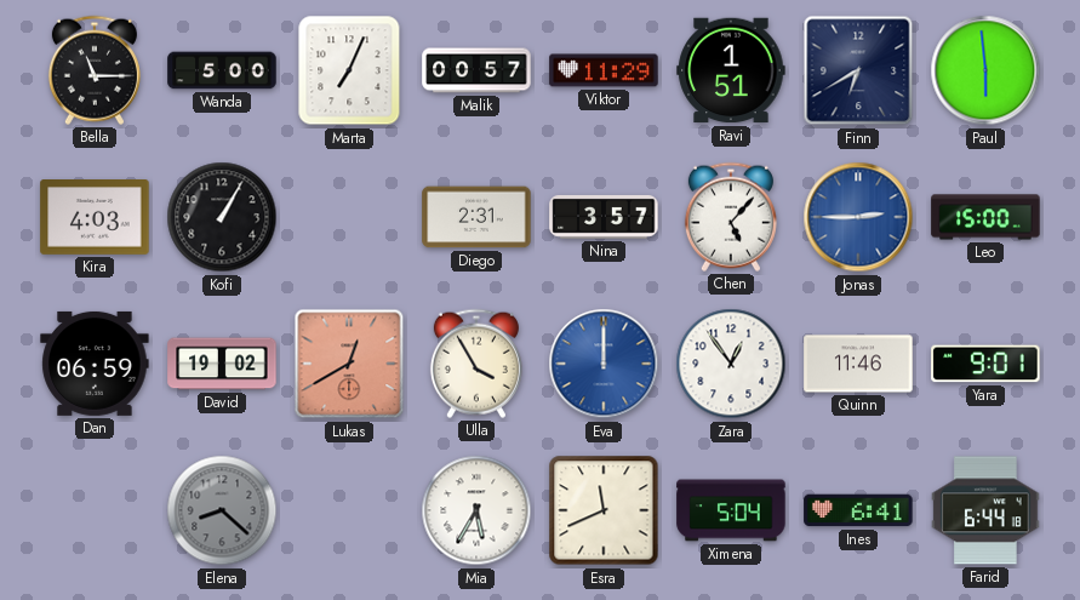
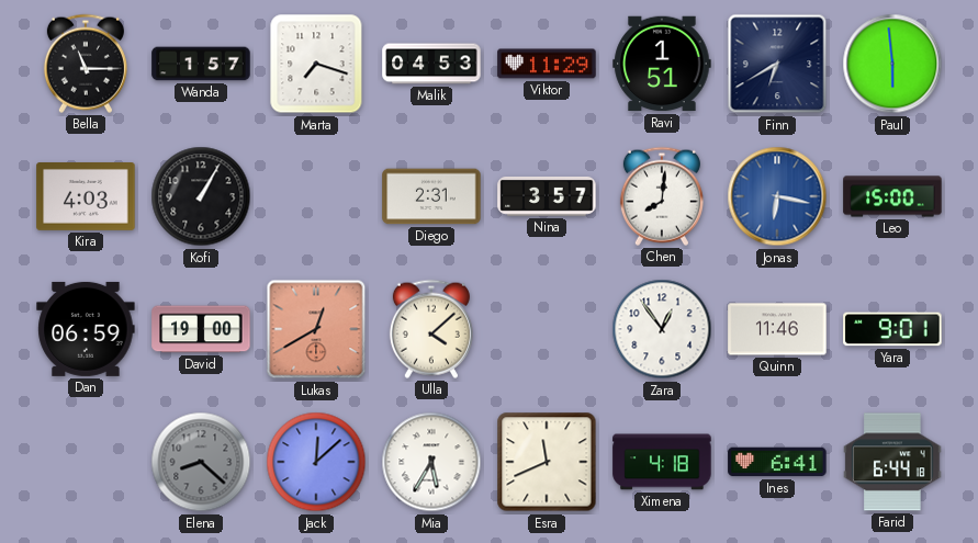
Wanda: 5:00 -> 1:57 (201, 64)
Marta: 7:04 -> 7:18 (316, 64)
Malik: 00:57 -> 04:53 (431, 64)
Chen: 5:07 -> 8:01 (662, 196)
Jonas: 2:45 -> 6:17 (777, 196)
David: 19:02 -> 19:00 (201, 329)
Ulla: 3:55 -> 4:08 (431, 329)
Eva: 12:00 -> none (604, 364)
Jack: none -> 12:08 (316, 462)
Ximena: 5:04 -> 4:18 (662, 462)
